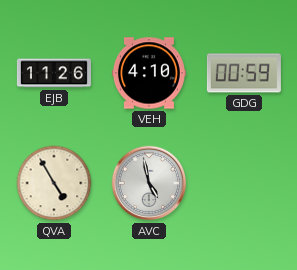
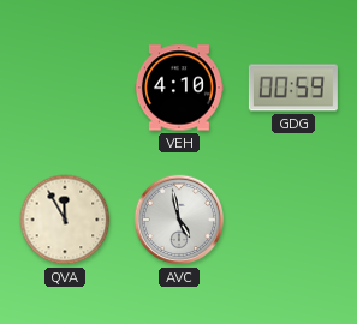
EJB: 11:26 -> none (54, 73)
QVA: 4:55 -> 11:55 (65, 220)
